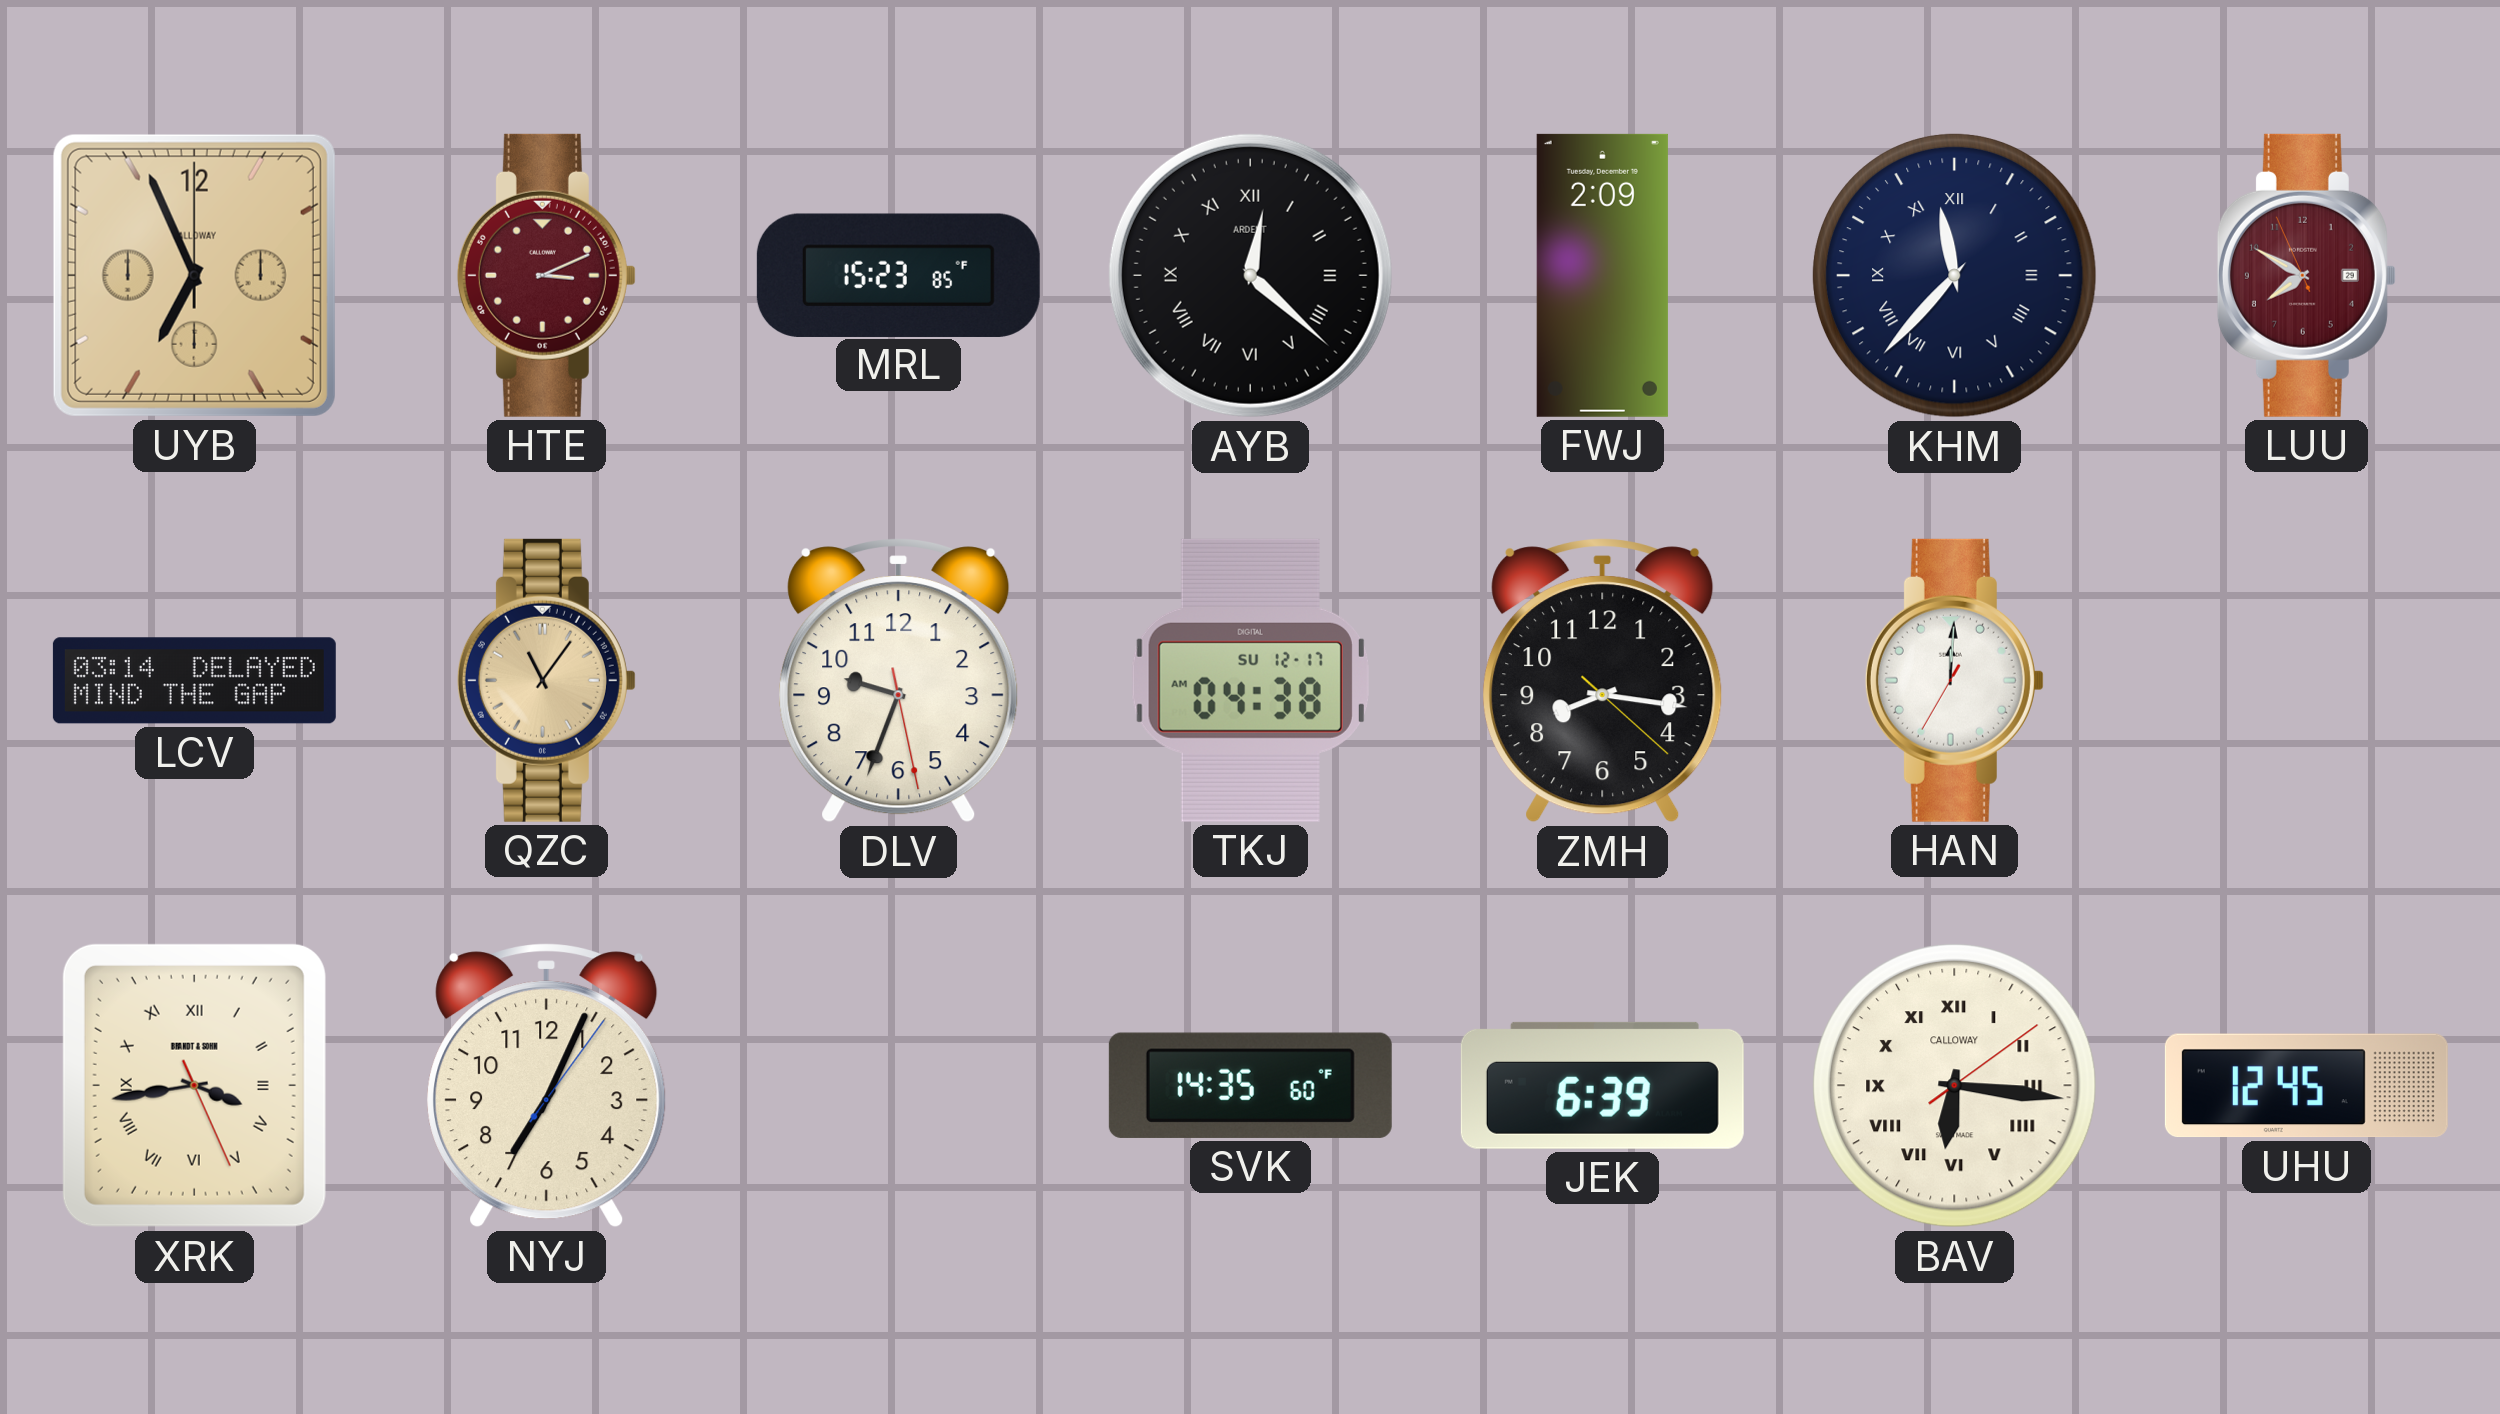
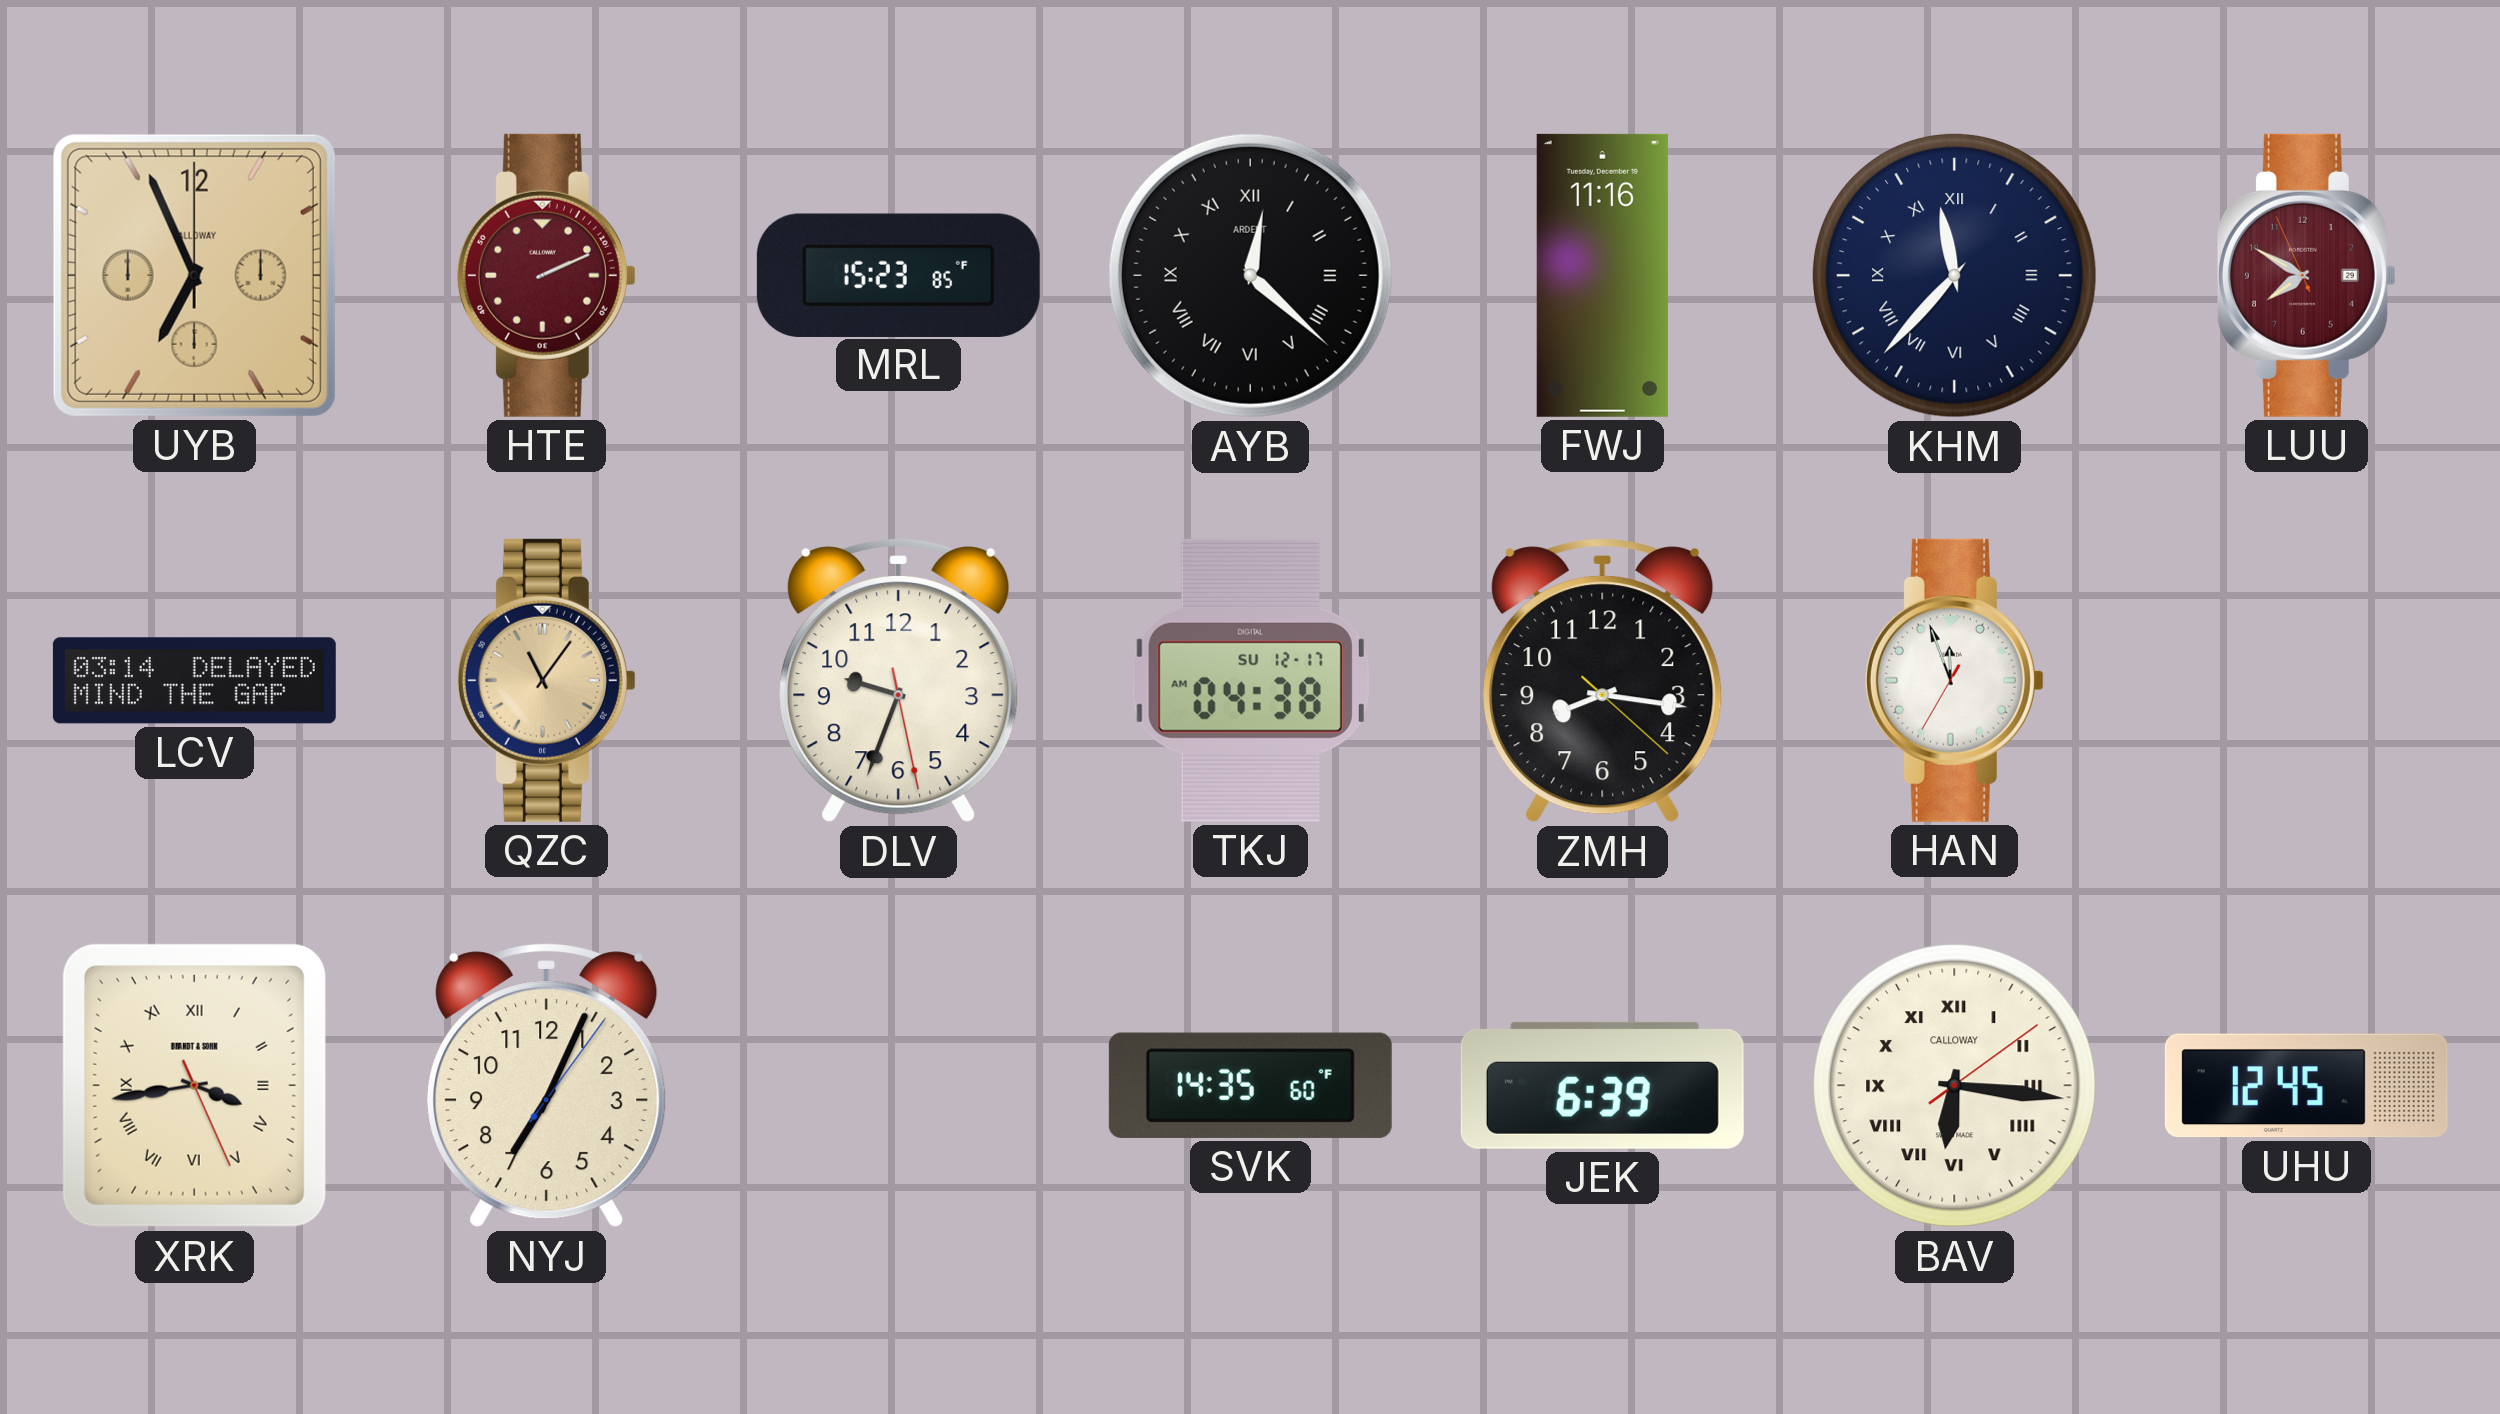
HTE: 3:11 -> 2:11 (546, 275)
FWJ: 2:09 -> 11:16 (1602, 275)
HAN: 12:00 -> 11:56 (1954, 680)
